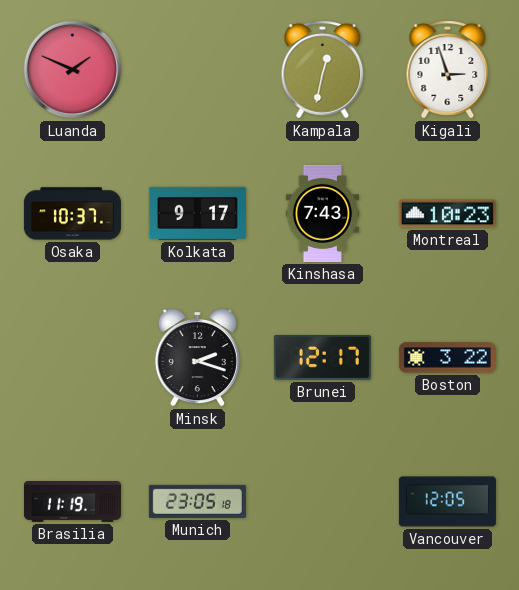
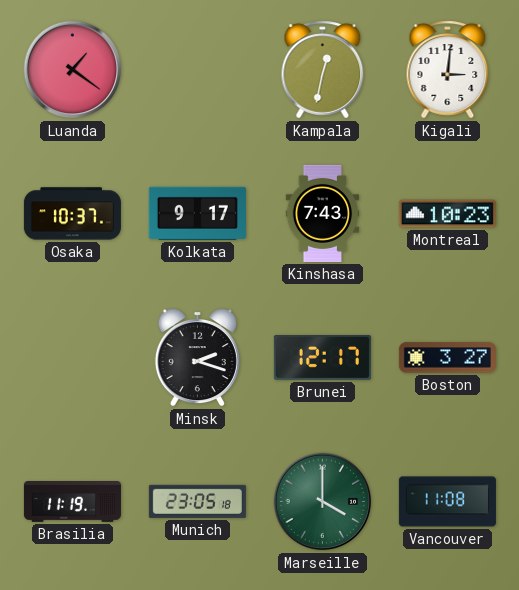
Luanda: 1:49 -> 1:21 (73, 70)
Kigali: 2:57 -> 3:01 (448, 70)
Boston: 3:22 -> 3:27 (447, 358)
Marseille: none -> 4:00 (323, 502)
Vancouver: 12:05 -> 11:08 (447, 502)
